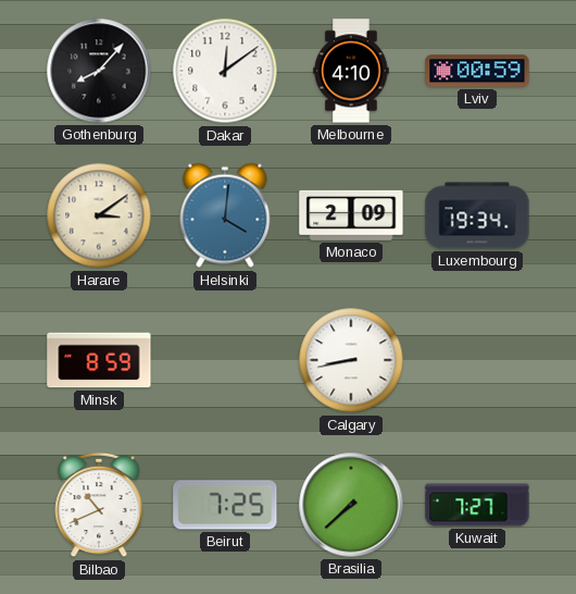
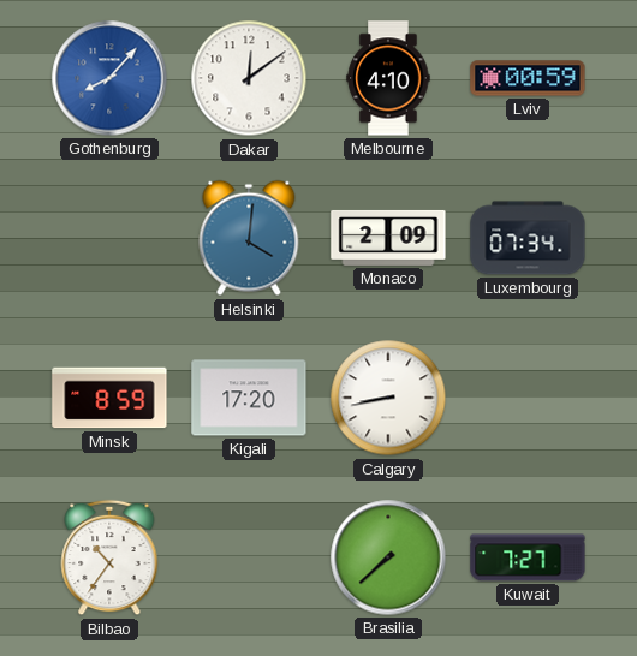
Gothenburg dial: black -> blue (109, 78)
Harare: 3:09 -> none (99, 215)
Luxembourg: 19:34 -> 07:34 (528, 238)
Kigali: none -> 17:20 (249, 398)
Bilbao: 10:41 -> 10:36 (109, 557)
Beirut: 7:25 -> none (225, 505)
